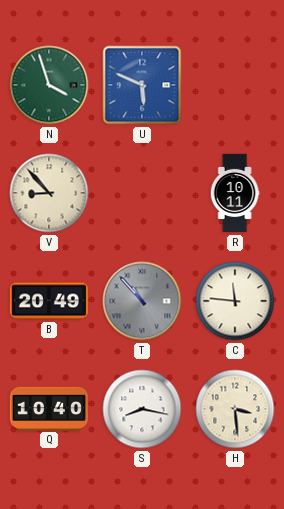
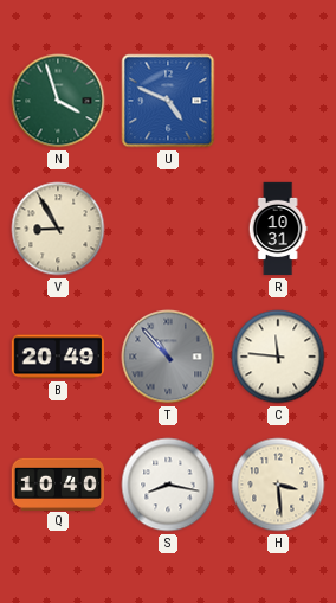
U: 5:49 -> 4:49 (168, 101)
V: 8:53 -> 8:55 (58, 229)
R: 10:11 -> 10:31 (278, 229)
